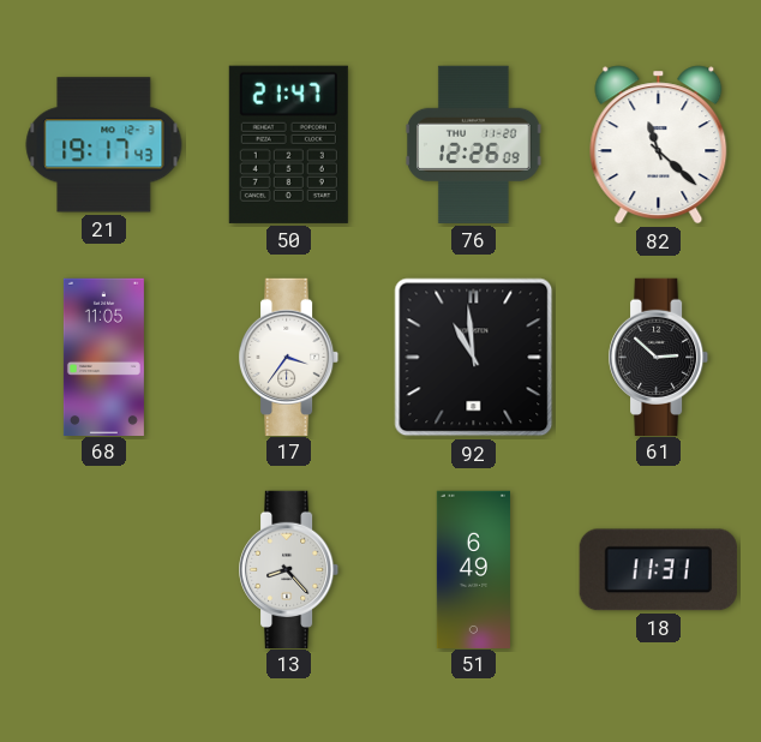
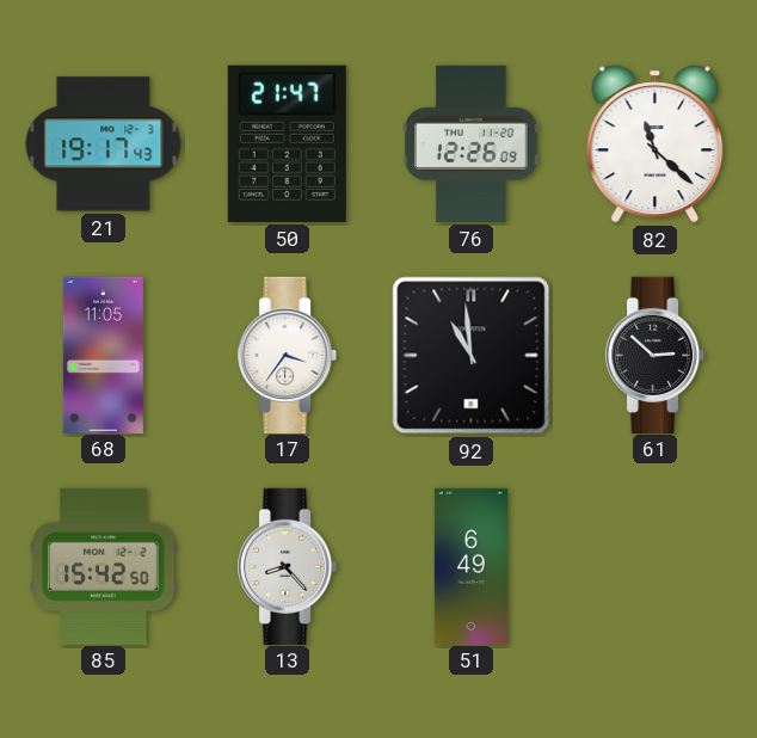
85: none -> 15:42 (104, 566)
18: 11:31 -> none (658, 570)
